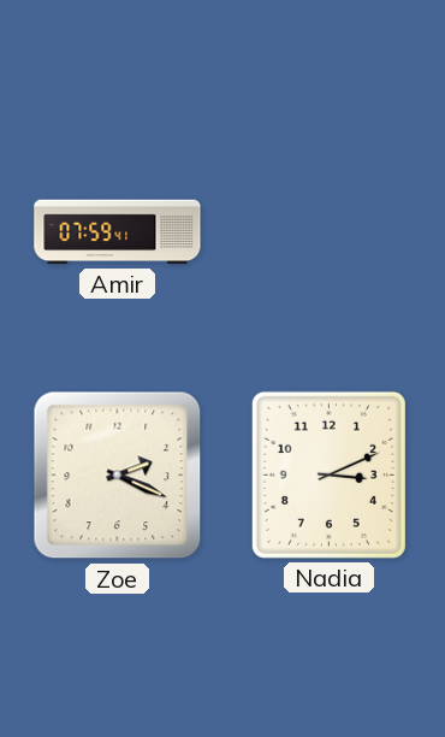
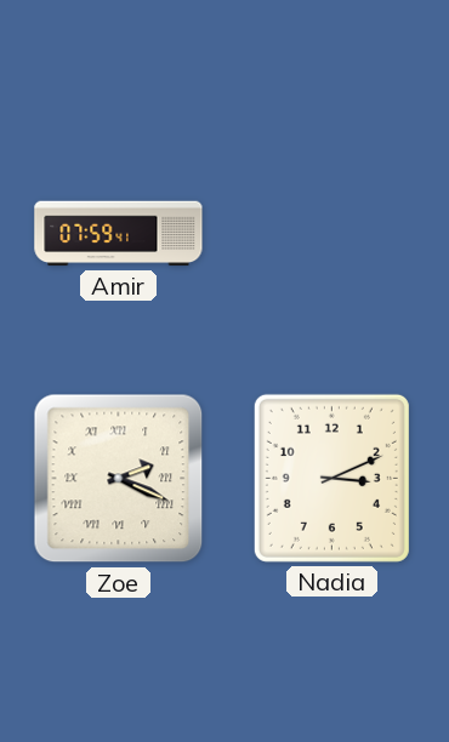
Zoe numerals: Arabic -> Roman (119, 479)
